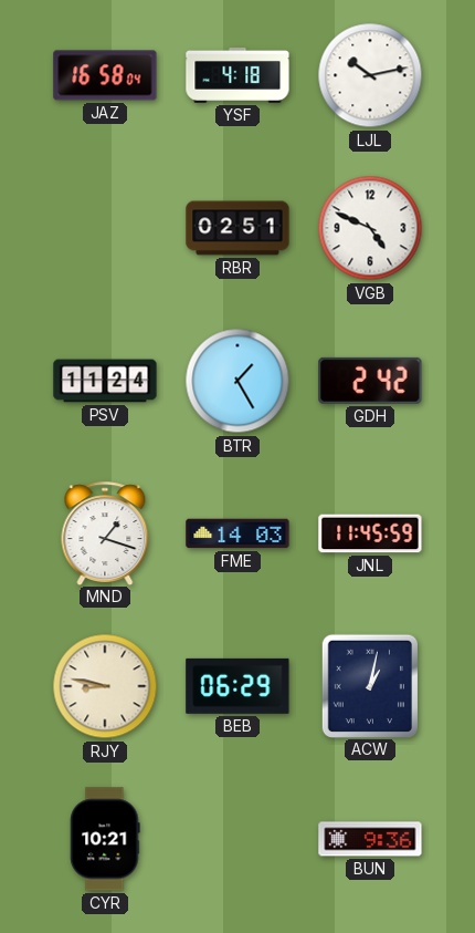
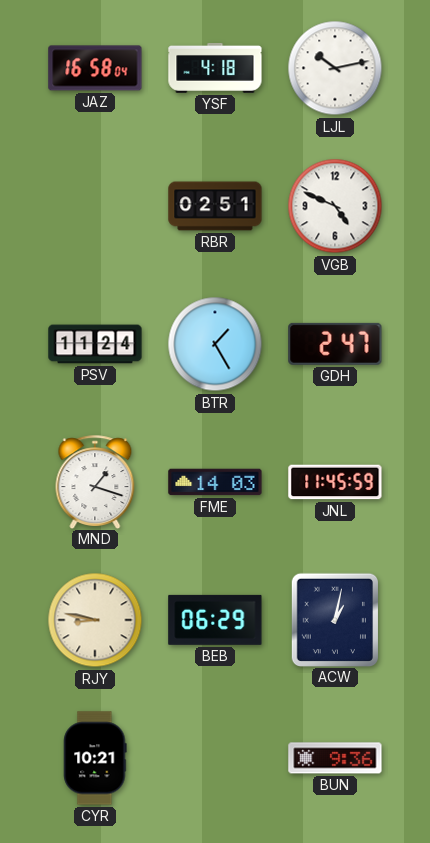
GDH: 2:42 -> 2:47 (335, 344)
